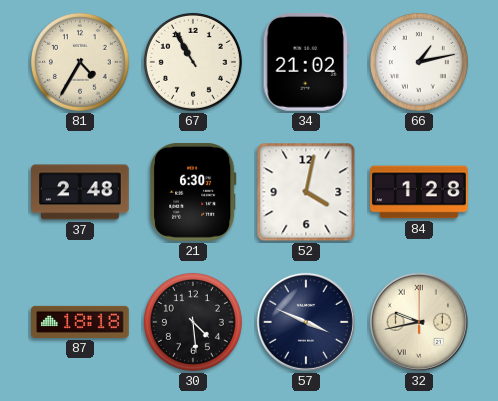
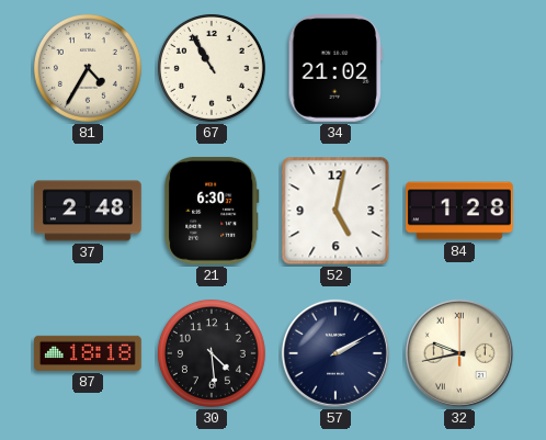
66: 1:13 -> none (419, 62)
52: 4:02 -> 5:02 (335, 211)
57: 3:49 -> 2:10 (335, 353)
